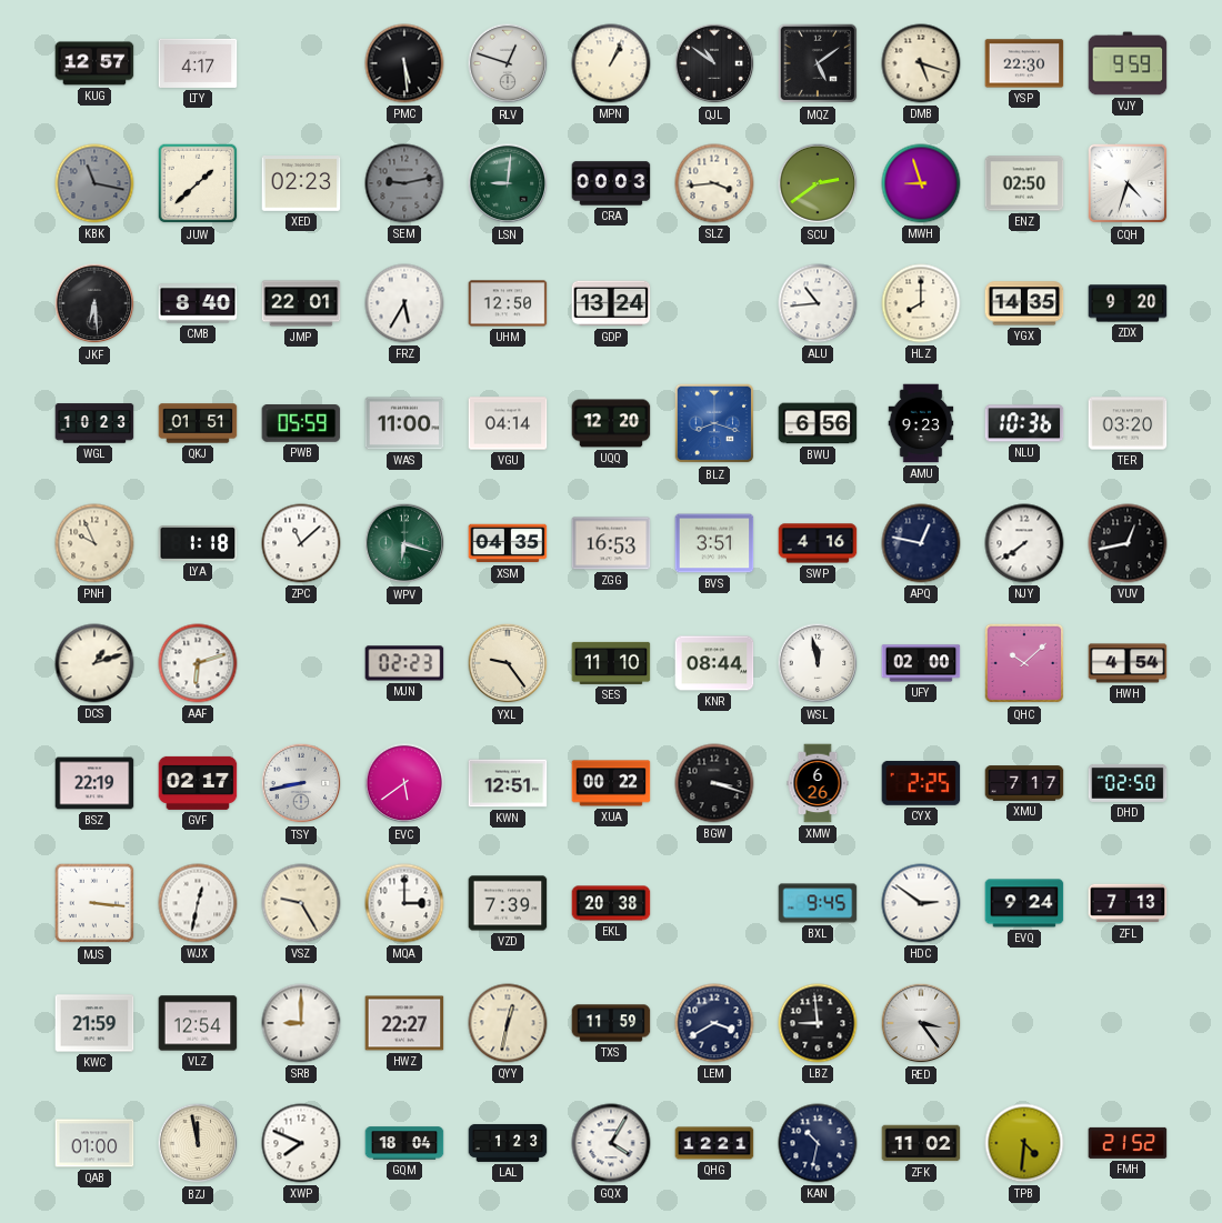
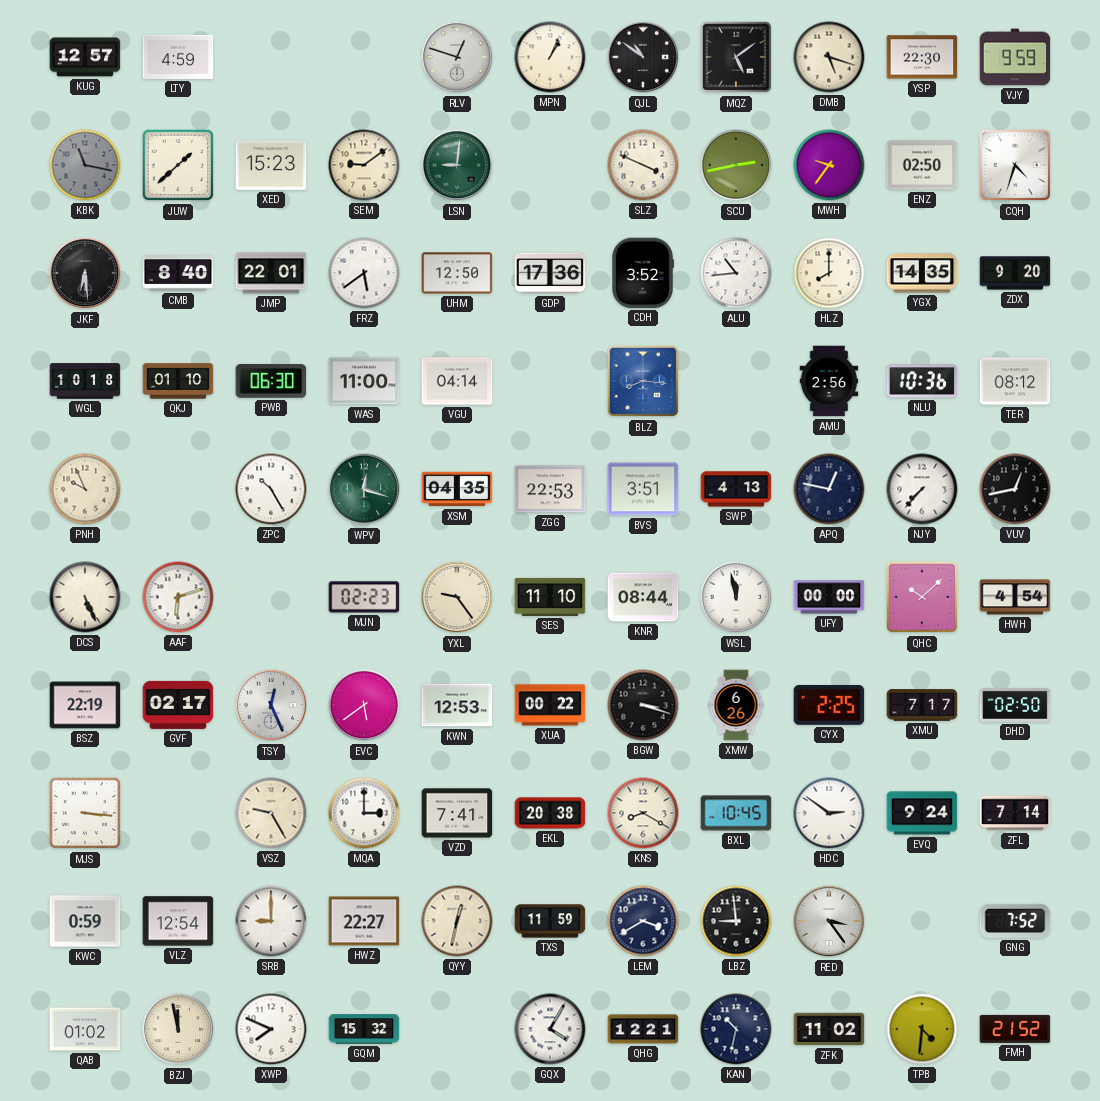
LTY: 4:17 -> 4:59 (178, 57)
PMC: 5:29 -> none (404, 63)
XED: 02:23 -> 15:23 (271, 166)
SEM: 9:13 -> 9:09 (364, 165)
SEM dial: grey -> cream (364, 165)
CRA: 00:03 -> none (611, 183)
SLZ: 3:44 -> 3:49 (643, 165)
SCU: 2:39 -> 2:43 (736, 165)
MWH: 8:57 -> 9:36 (829, 165)
FRZ: 5:35 -> 5:39 (364, 273)
GDP: 13:24 -> 17:36 (550, 273)
CDH: none -> 3:52 (643, 273)
WGL: 10:23 -> 10:18 (85, 381)
QKJ: 01:51 -> 01:10 (178, 381)
PWB: 05:59 -> 06:30 (271, 382)
UQQ: 12:20 -> none (611, 423)
BLZ: 8:18 -> 8:16 (643, 381)
BWU: 6:56 -> none (818, 423)
AMU: 9:23 -> 2:56 (829, 381)
TER: 03:20 -> 08:12 (1015, 381)
LYA: 1:18 -> none (198, 544)
ZPC: 11:08 -> 10:25 (271, 489)
WPV: 6:18 -> 12:18 (364, 489)
ZGG: 16:53 -> 22:53 (550, 489)
SWP: 4:16 -> 4:13 (736, 489)
NJY: 7:39 -> 7:37 (922, 489)
DCS: 1:12 -> 5:26 (85, 597)
UFY: 02:00 -> 00:00 (829, 597)
TSY: 8:43 -> 12:26 (271, 705)
KWN: 12:51 -> 12:53 (457, 705)
WJX: 12:32 -> none (198, 903)
VZD: 7:39 -> 7:41 (457, 813)
KNS: none -> 8:20 (643, 813)
BXL: 9:45 -> 10:45 (736, 813)
ZFL: 7:13 -> 7:14 (1015, 813)
KWC: 21:59 -> 0:59 (85, 921)
GNG: none -> 7:52 (1015, 921)
QAB: 01:00 -> 01:02 (85, 1029)
GQM: 18:04 -> 15:32 (364, 1029)
LAL: 1:23 -> none (508, 1143)
